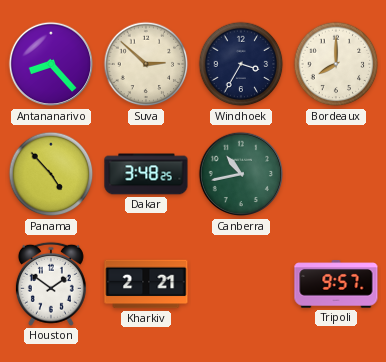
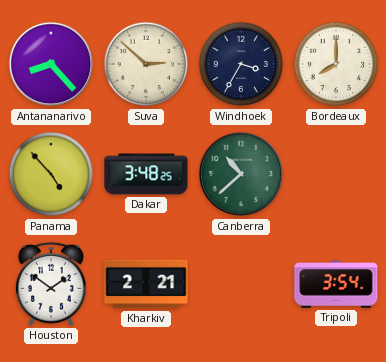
Canberra: 10:43 -> 10:38 (241, 174)
Tripoli: 9:57 -> 3:54 (336, 284)
